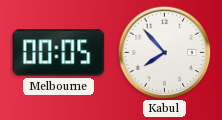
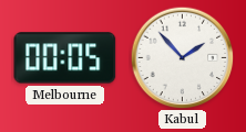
Kabul: 7:53 -> 1:53 (182, 57)
